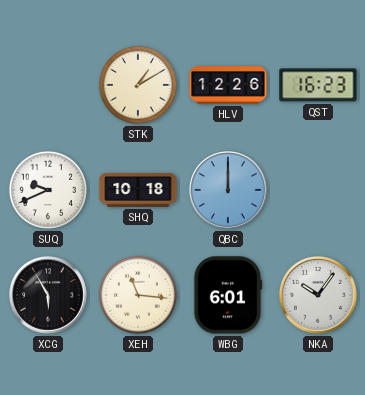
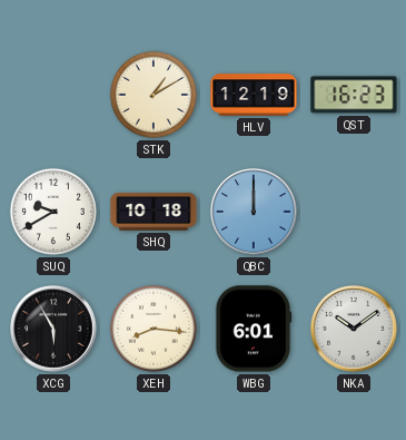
HLV: 12:26 -> 12:19 (254, 95)
SUQ: 9:41 -> 9:40 (53, 212)
XEH: 11:16 -> 8:16 (154, 329)
NKA: 10:06 -> 10:09 (355, 330)
